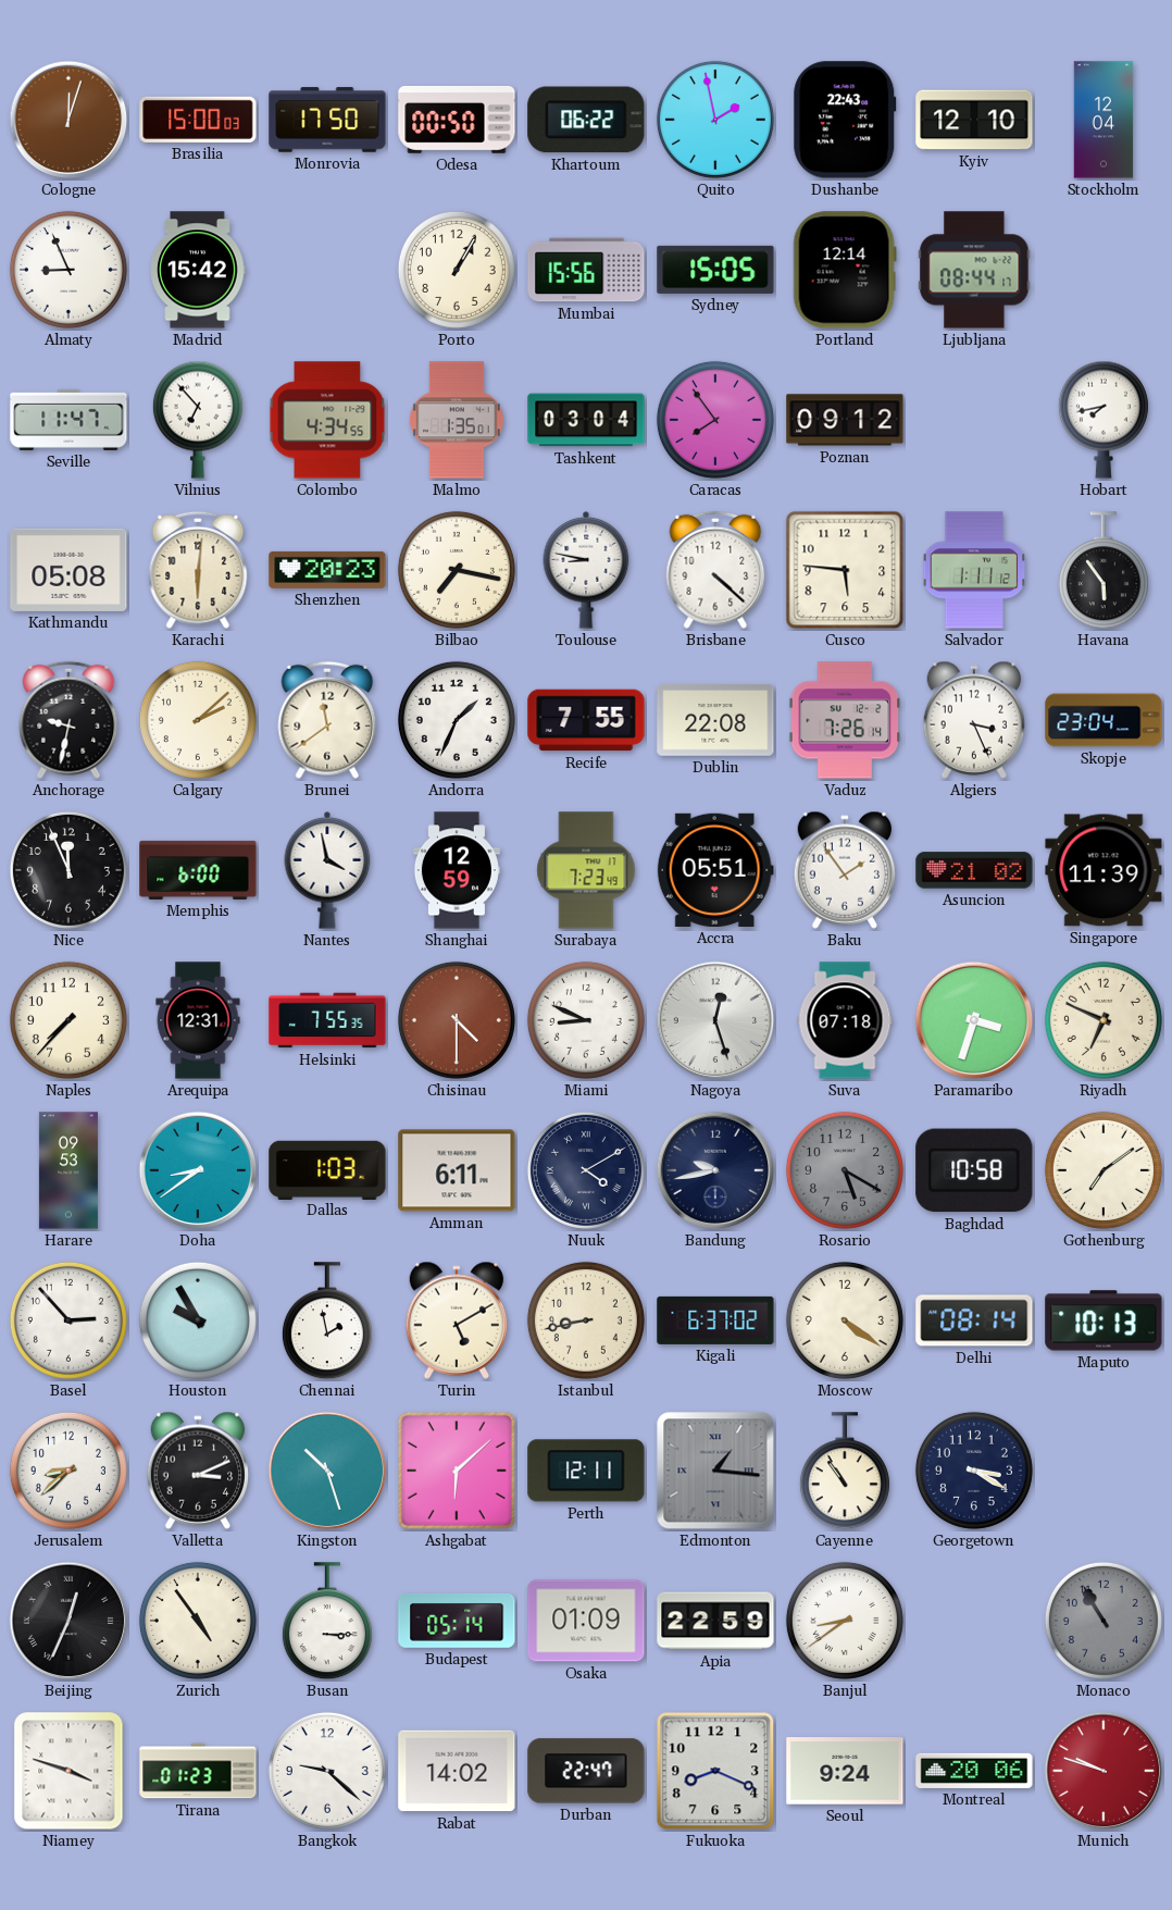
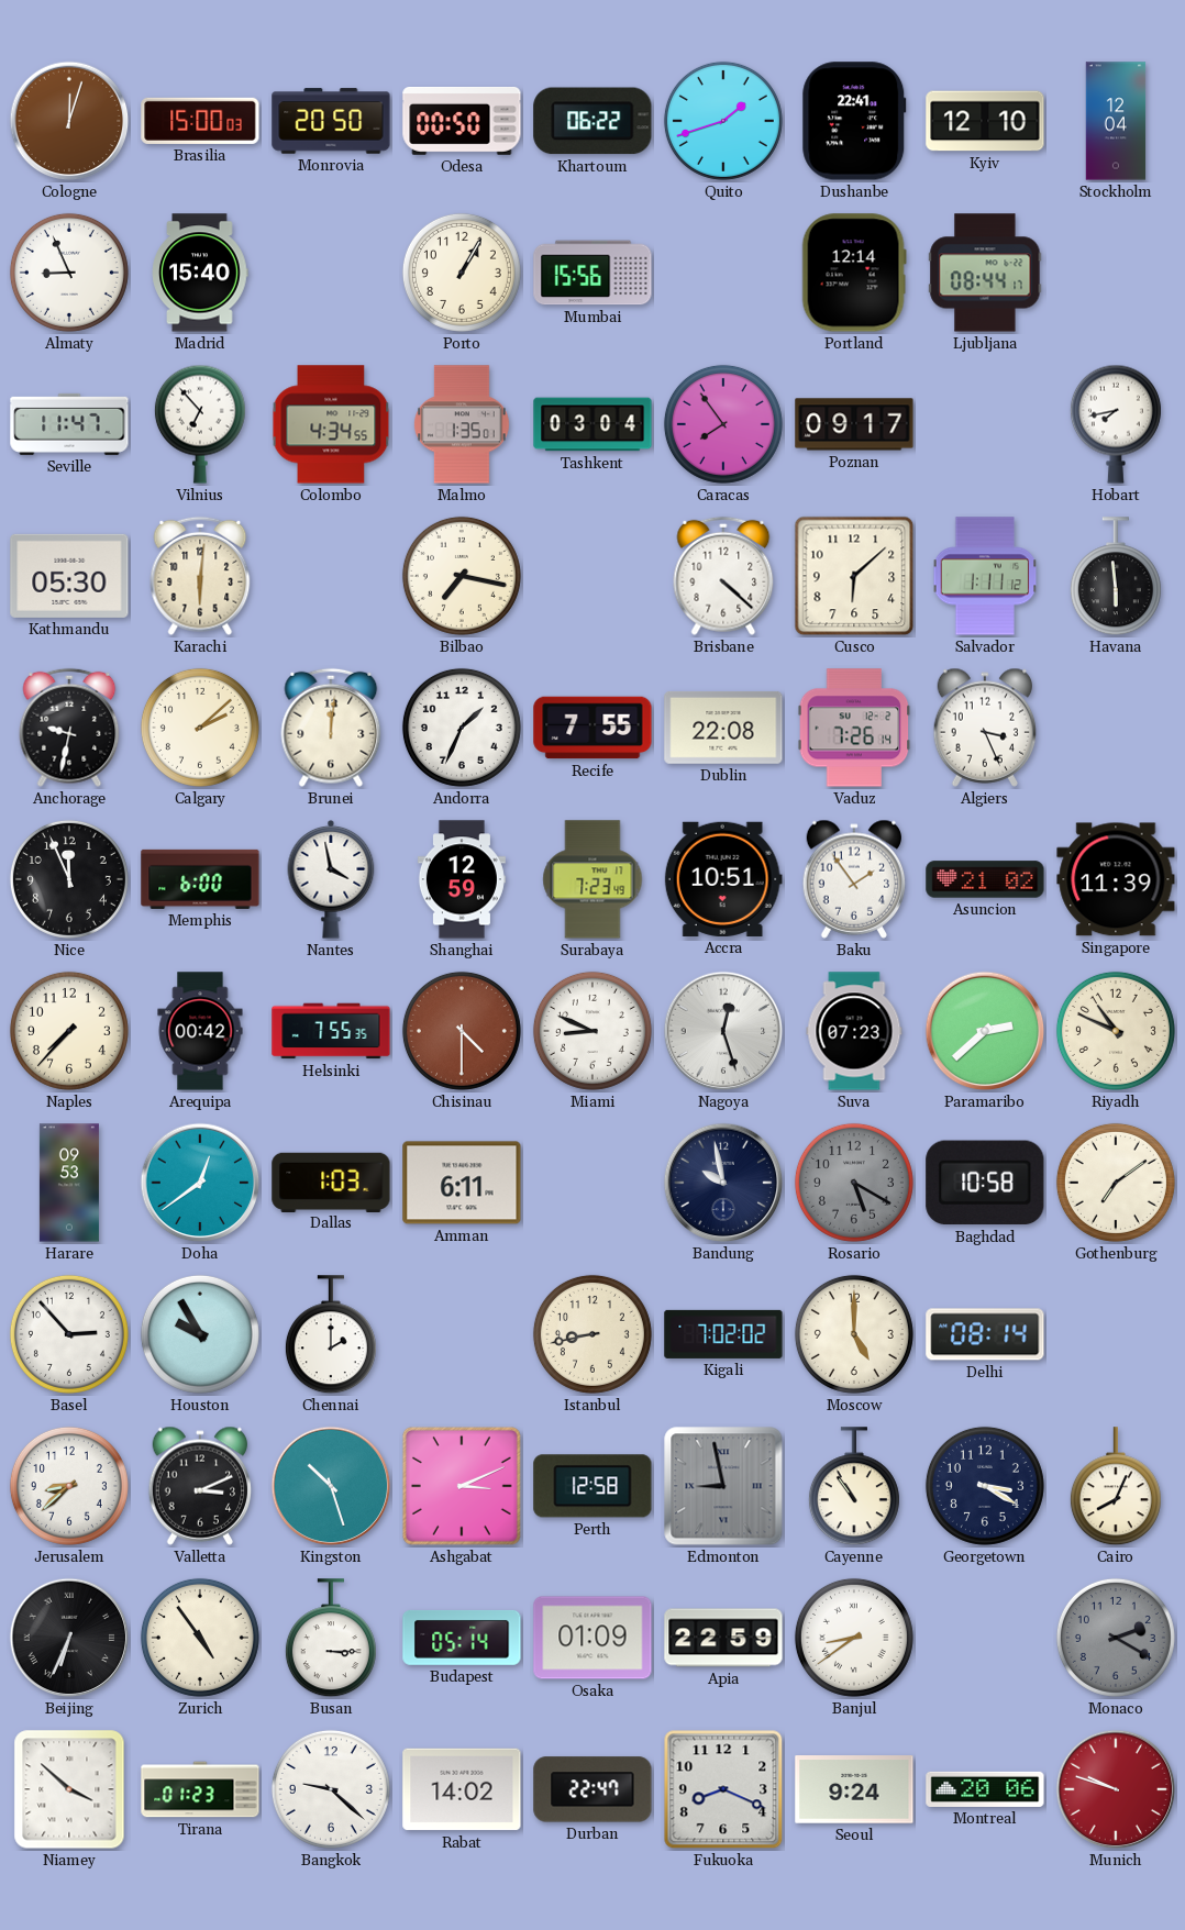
Monrovia: 17:50 -> 20:50 (331, 121)
Quito: 1:58 -> 1:42 (723, 121)
Dushanbe: 22:43 -> 22:41 (854, 121)
Madrid: 15:42 -> 15:40 (200, 273)
Sydney: 15:05 -> none (715, 270)
Poznan: 09:12 -> 09:17 (854, 424)
Kathmandu: 05:08 -> 05:30 (69, 576)
Shenzhen: 20:23 -> none (327, 570)
Toulouse: 8:47 -> none (586, 570)
Cusco: 5:46 -> 6:08 (854, 576)
Havana: 5:54 -> 5:59 (1116, 577)
Brunei: 11:39 -> 12:01 (331, 728)
Skopje: 23:04 -> none (1104, 720)
Accra: 05:51 -> 10:51 (723, 879)
Arequipa: 12:31 -> 00:42 (200, 1031)
Suva: 07:18 -> 07:23 (854, 1031)
Paramaribo: 3:33 -> 2:38 (985, 1031)
Riyadh: 6:49 -> 10:49 (1116, 1031)
Doha: 8:39 -> 12:39 (200, 1183)
Nuuk: 4:10 -> none (586, 1170)
Bandung: 9:43 -> 9:58 (723, 1183)
Chennai: 1:58 -> 2:00 (331, 1335)
Turin: 5:10 -> none (457, 1320)
Kigali: 6:37 -> 7:02 (723, 1334)
Moscow: 4:21 -> 5:00 (854, 1334)
Maputo: 10:13 -> none (1104, 1320)
Ashgabat: 6:08 -> 3:11 (462, 1486)
Perth: 12:11 -> 12:58 (592, 1486)
Edmonton: 1:16 -> 8:58 (723, 1486)
Cairo: none -> 8:04 (1116, 1487)
Beijing: 12:34 -> 6:34 (69, 1638)
Monaco: 10:55 -> 2:20 (1116, 1638)
Niamey: 3:48 -> 3:52 (69, 1789)
